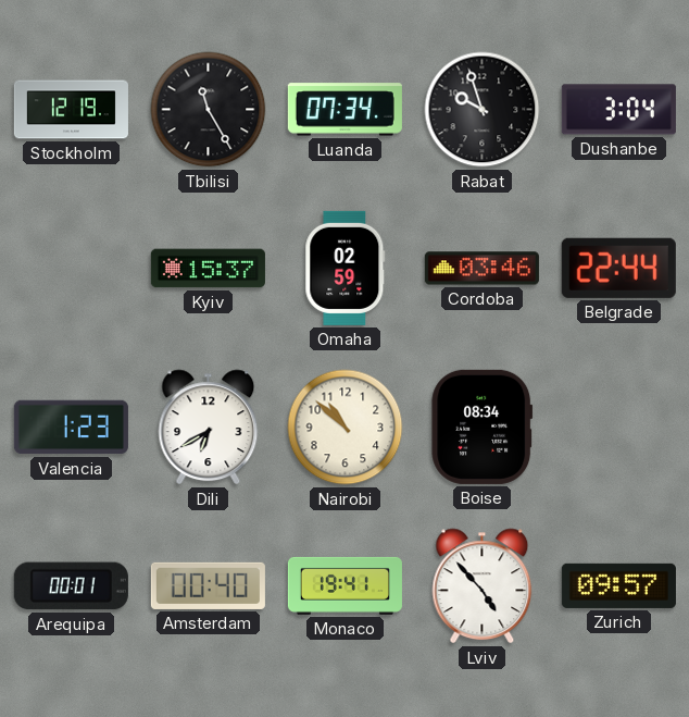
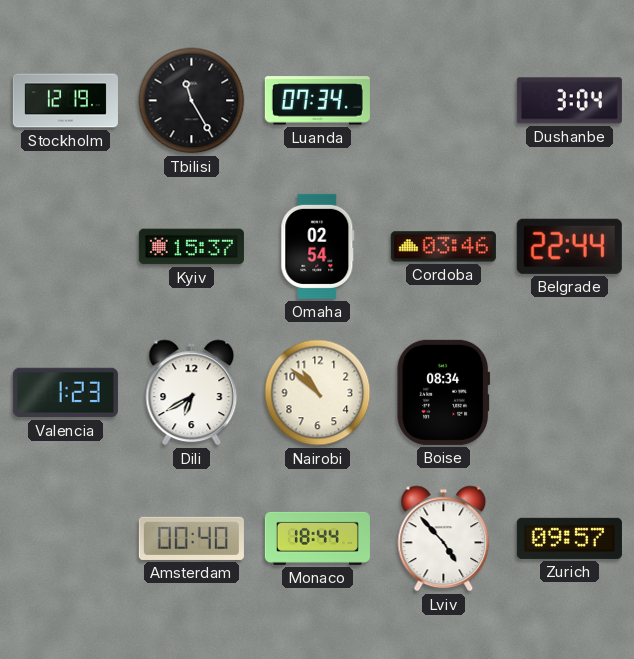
Rabat: 9:57 -> none (483, 110)
Omaha: 02:59 -> 02:54 (318, 246)
Arequipa: 00:01 -> none (71, 586)
Monaco: 19:41 -> 18:44 (317, 538)
